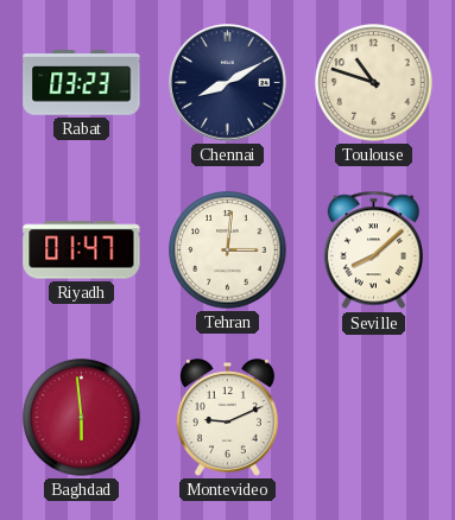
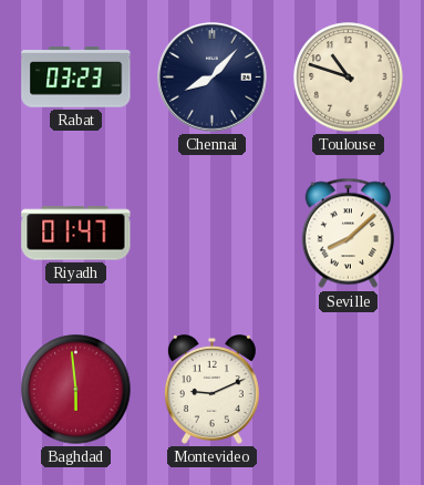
Chennai: 8:10 -> 8:07 (213, 78)
Tehran: 3:01 -> none (228, 251)
